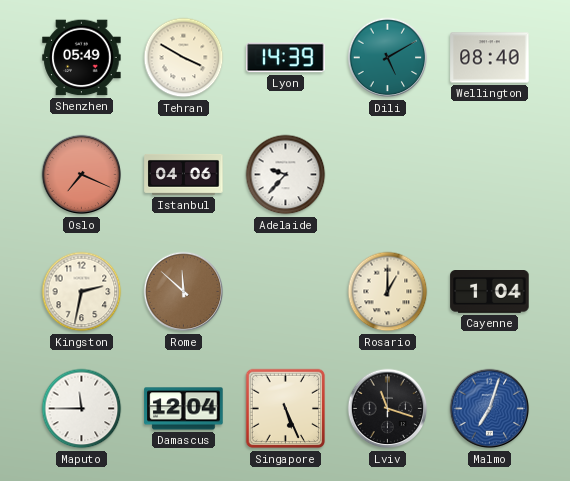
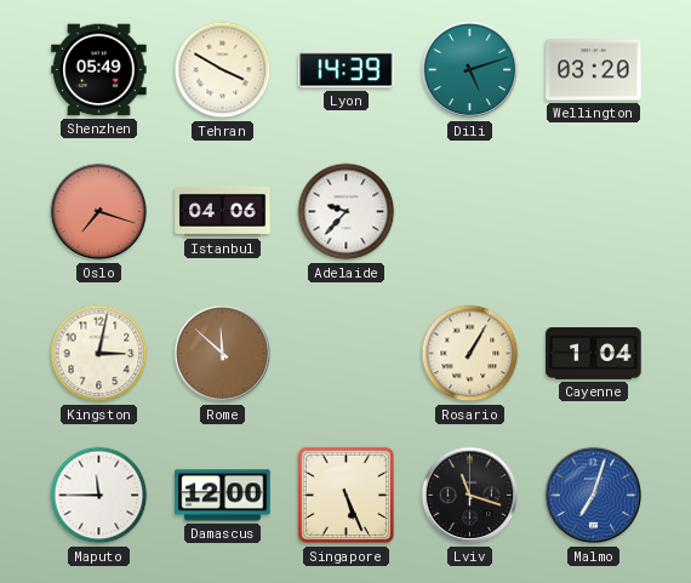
Dili: 5:10 -> 5:12 (470, 70)
Wellington: 08:40 -> 03:20 (594, 70)
Oslo: 7:19 -> 7:18 (99, 212)
Kingston: 2:32 -> 3:02 (99, 354)
Rosario: 1:00 -> 1:05 (470, 354)
Damascus: 12:04 -> 12:00 (223, 496)
